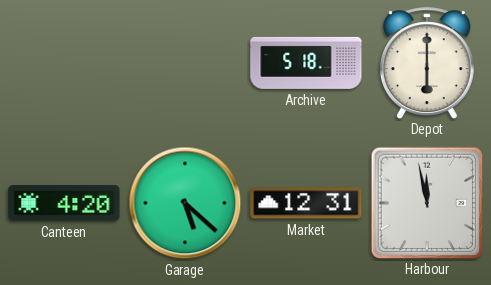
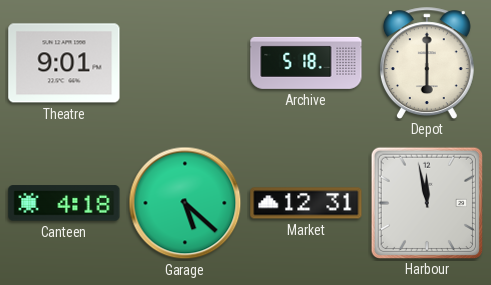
Theatre: none -> 9:01 (64, 63)
Canteen: 4:20 -> 4:18 (64, 203)
